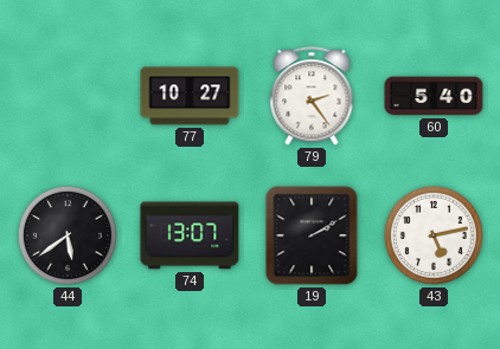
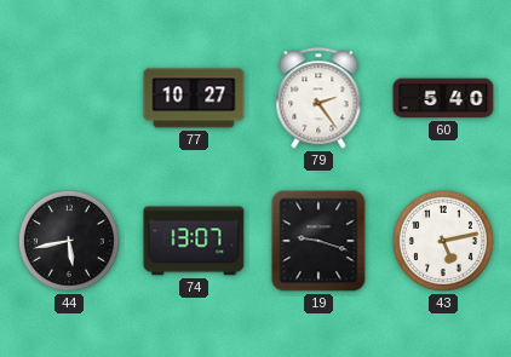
44: 5:39 -> 5:43 (69, 241)
19: 2:10 -> 9:18 (318, 241)
